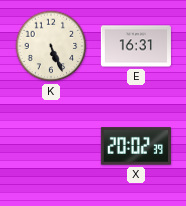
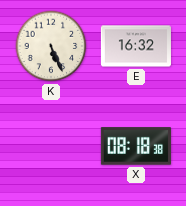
E: 16:31 -> 16:32 (136, 46)
X: 20:02 -> 08:18 (136, 146)
